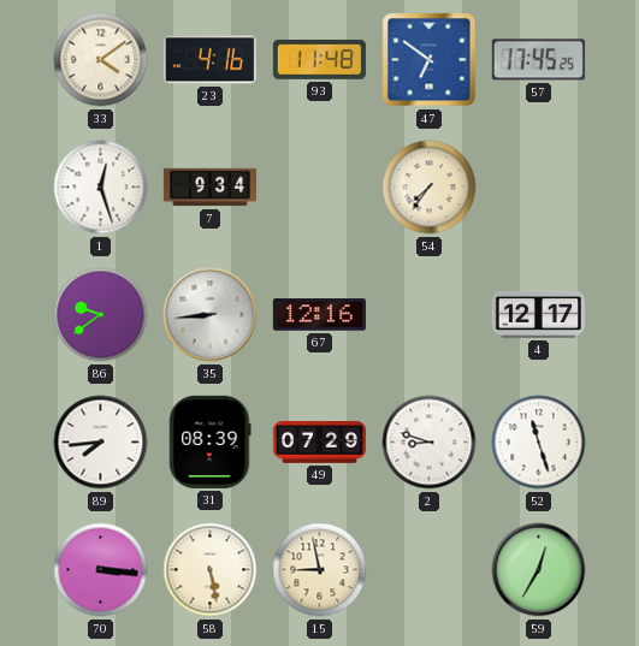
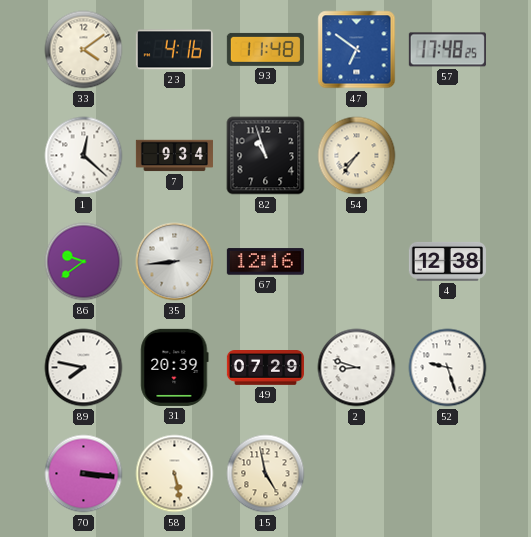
57: 17:45 -> 17:48 (447, 50)
1: 12:27 -> 12:22 (84, 156)
82: none -> 10:57 (266, 156)
4: 12:17 -> 12:38 (447, 261)
89: 7:44 -> 7:47 (84, 368)
31: 08:39 -> 20:39 (175, 367)
52: 11:27 -> 9:27 (448, 368)
15: 8:58 -> 4:58 (266, 474)
59: 12:35 -> none (539, 570)
